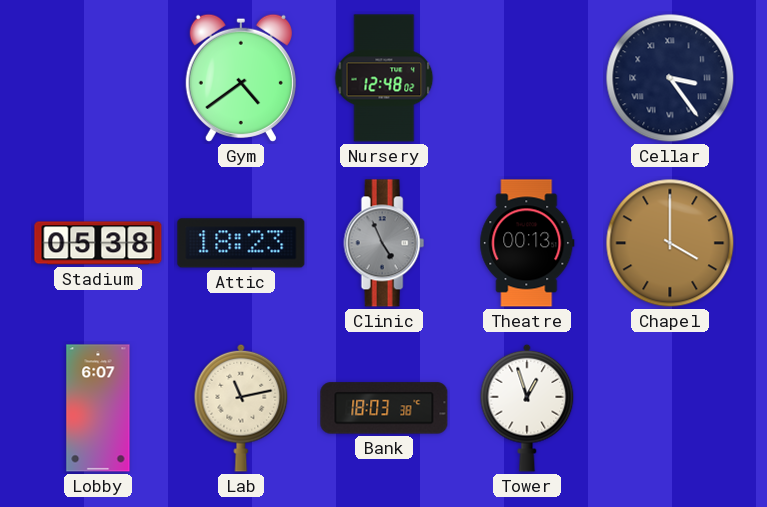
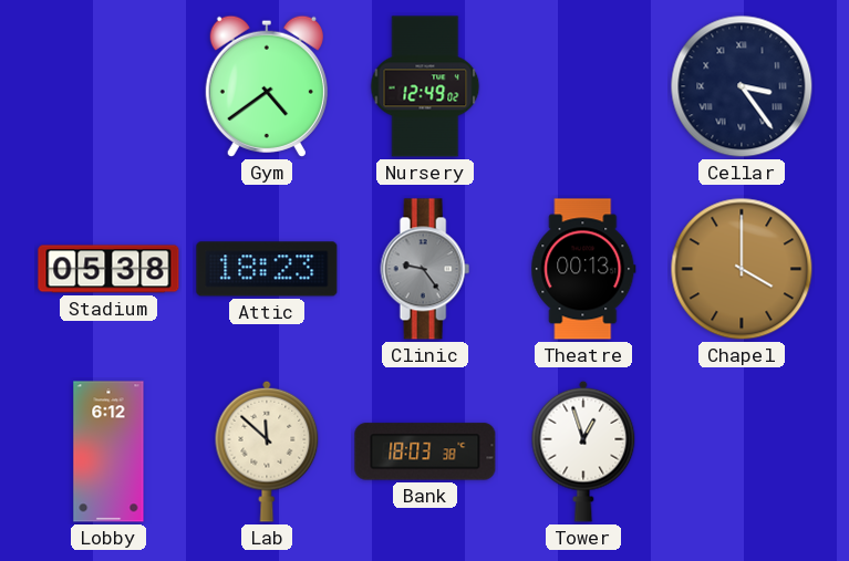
Nursery: 12:48 -> 12:49 (425, 86)
Clinic: 4:56 -> 9:24 (425, 269)
Lobby: 6:07 -> 6:12 (108, 451)
Lab: 11:13 -> 11:52 (267, 451)
